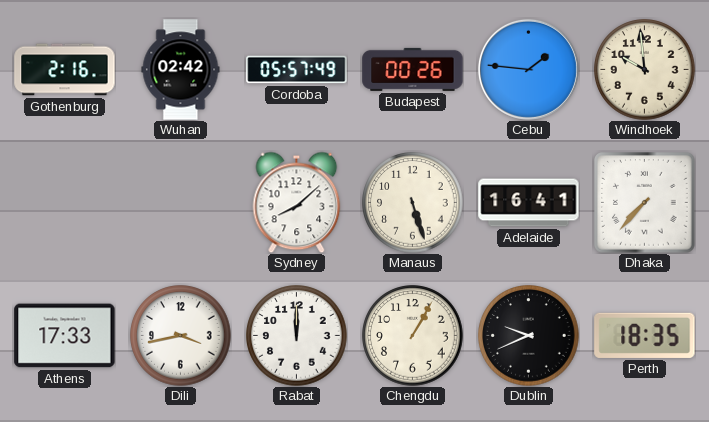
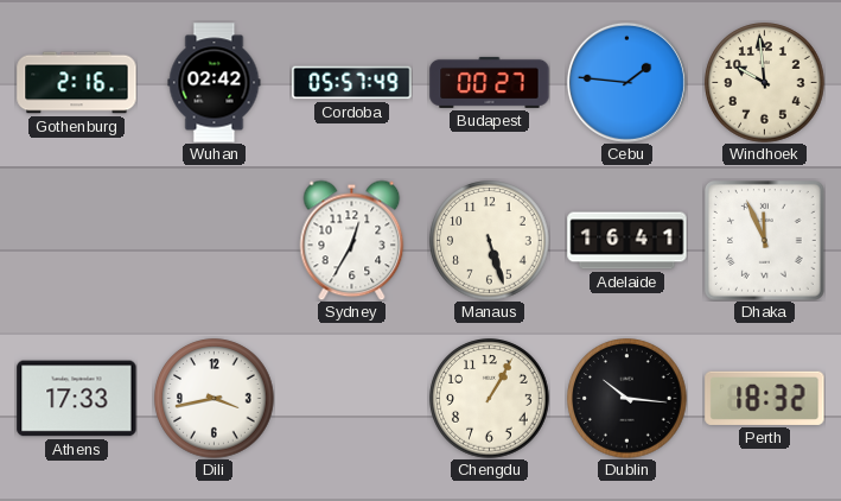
Budapest: 00:26 -> 00:27 (490, 82)
Sydney: 8:08 -> 12:35 (352, 240)
Dhaka: 7:37 -> 11:56 (765, 241)
Rabat: 12:00 -> none (297, 336)
Dublin: 9:41 -> 10:16 (627, 399)
Perth: 18:35 -> 18:32 (765, 398)
